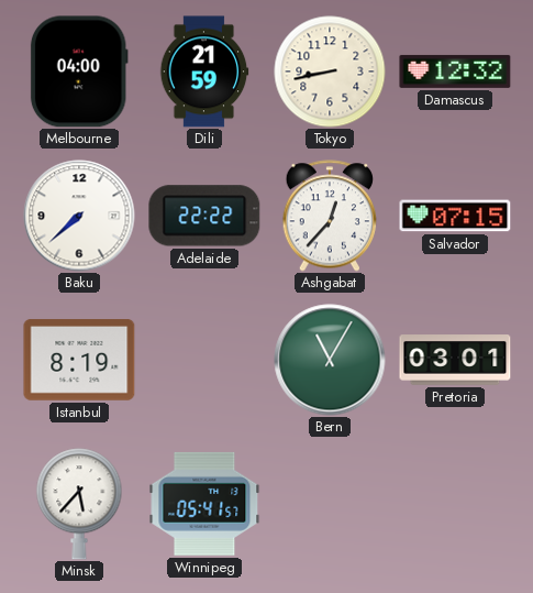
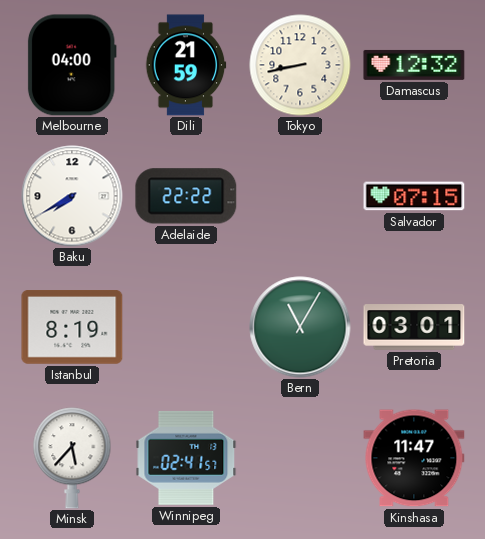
Baku: 7:38 -> 7:40 (72, 196)
Ashgabat: 12:37 -> none (330, 216)
Winnipeg: 05:41 -> 02:41 (186, 458)
Kinshasa: none -> 11:47 (414, 458)
